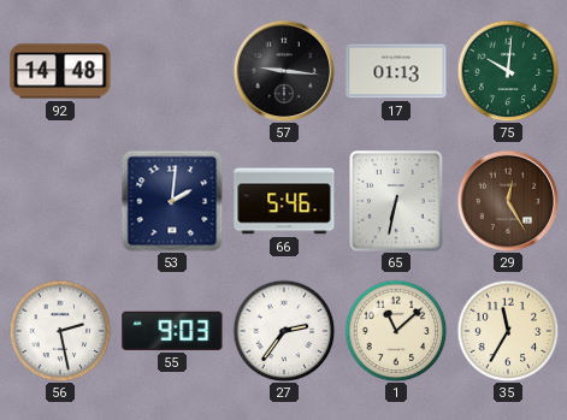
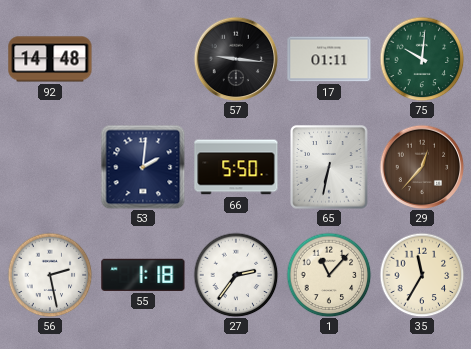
17: 01:13 -> 01:11 (329, 59)
66: 5:46 -> 5:50 (236, 167)
29: 12:25 -> 12:37 (422, 167)
55: 9:03 -> 1:18 (143, 275)
1: 11:08 -> 11:07 (329, 275)
